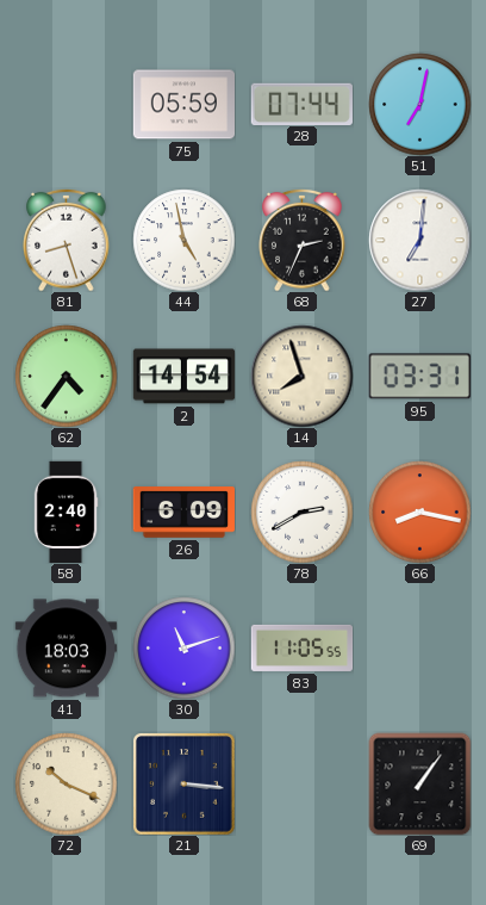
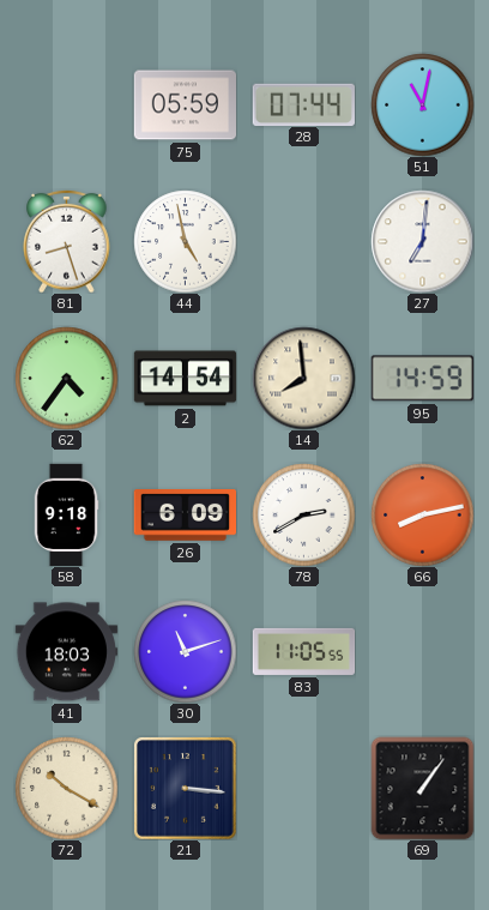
51: 7:02 -> 11:02 (422, 104)
68: 2:34 -> none (303, 240)
14: 7:57 -> 7:59 (303, 378)
95: 03:31 -> 14:59 (422, 379)
58: 2:40 -> 9:18 (66, 514)
66: 8:17 -> 8:13 (422, 514)
72: 10:19 -> 10:20 (66, 788)
